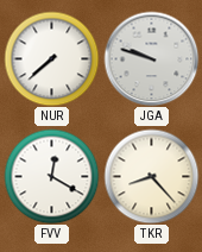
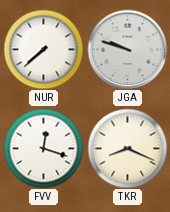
FVV: 12:20 -> 12:18 (43, 148)
TKR: 8:23 -> 8:19 (127, 148)
